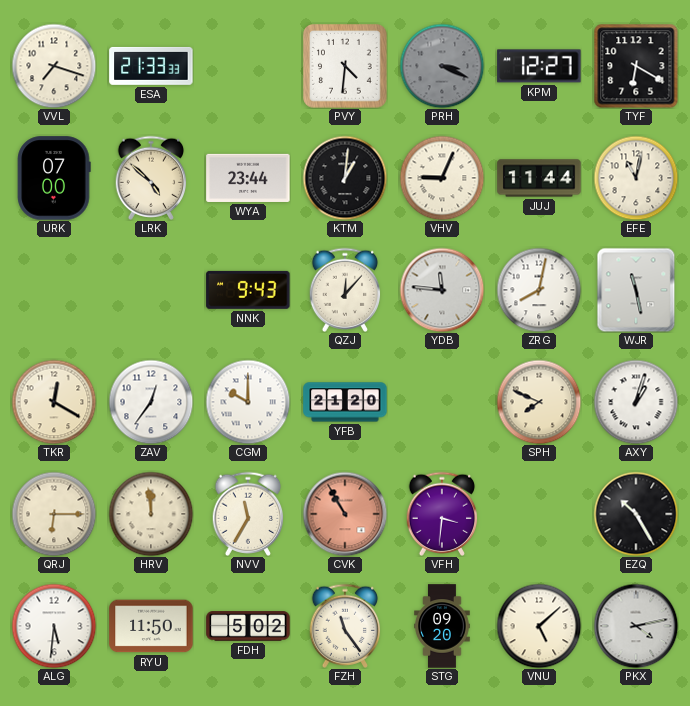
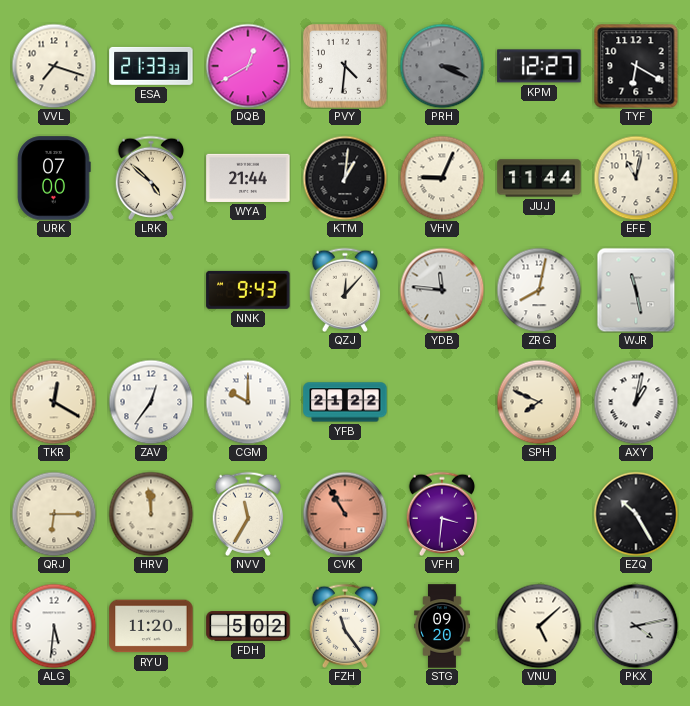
DQB: none -> 12:40 (248, 66)
WYA: 23:44 -> 21:44 (248, 178)
YFB: 21:20 -> 21:22 (345, 402)
AXY: 1:03 -> 1:02 (636, 402)
RYU: 11:50 -> 11:20 (151, 626)
